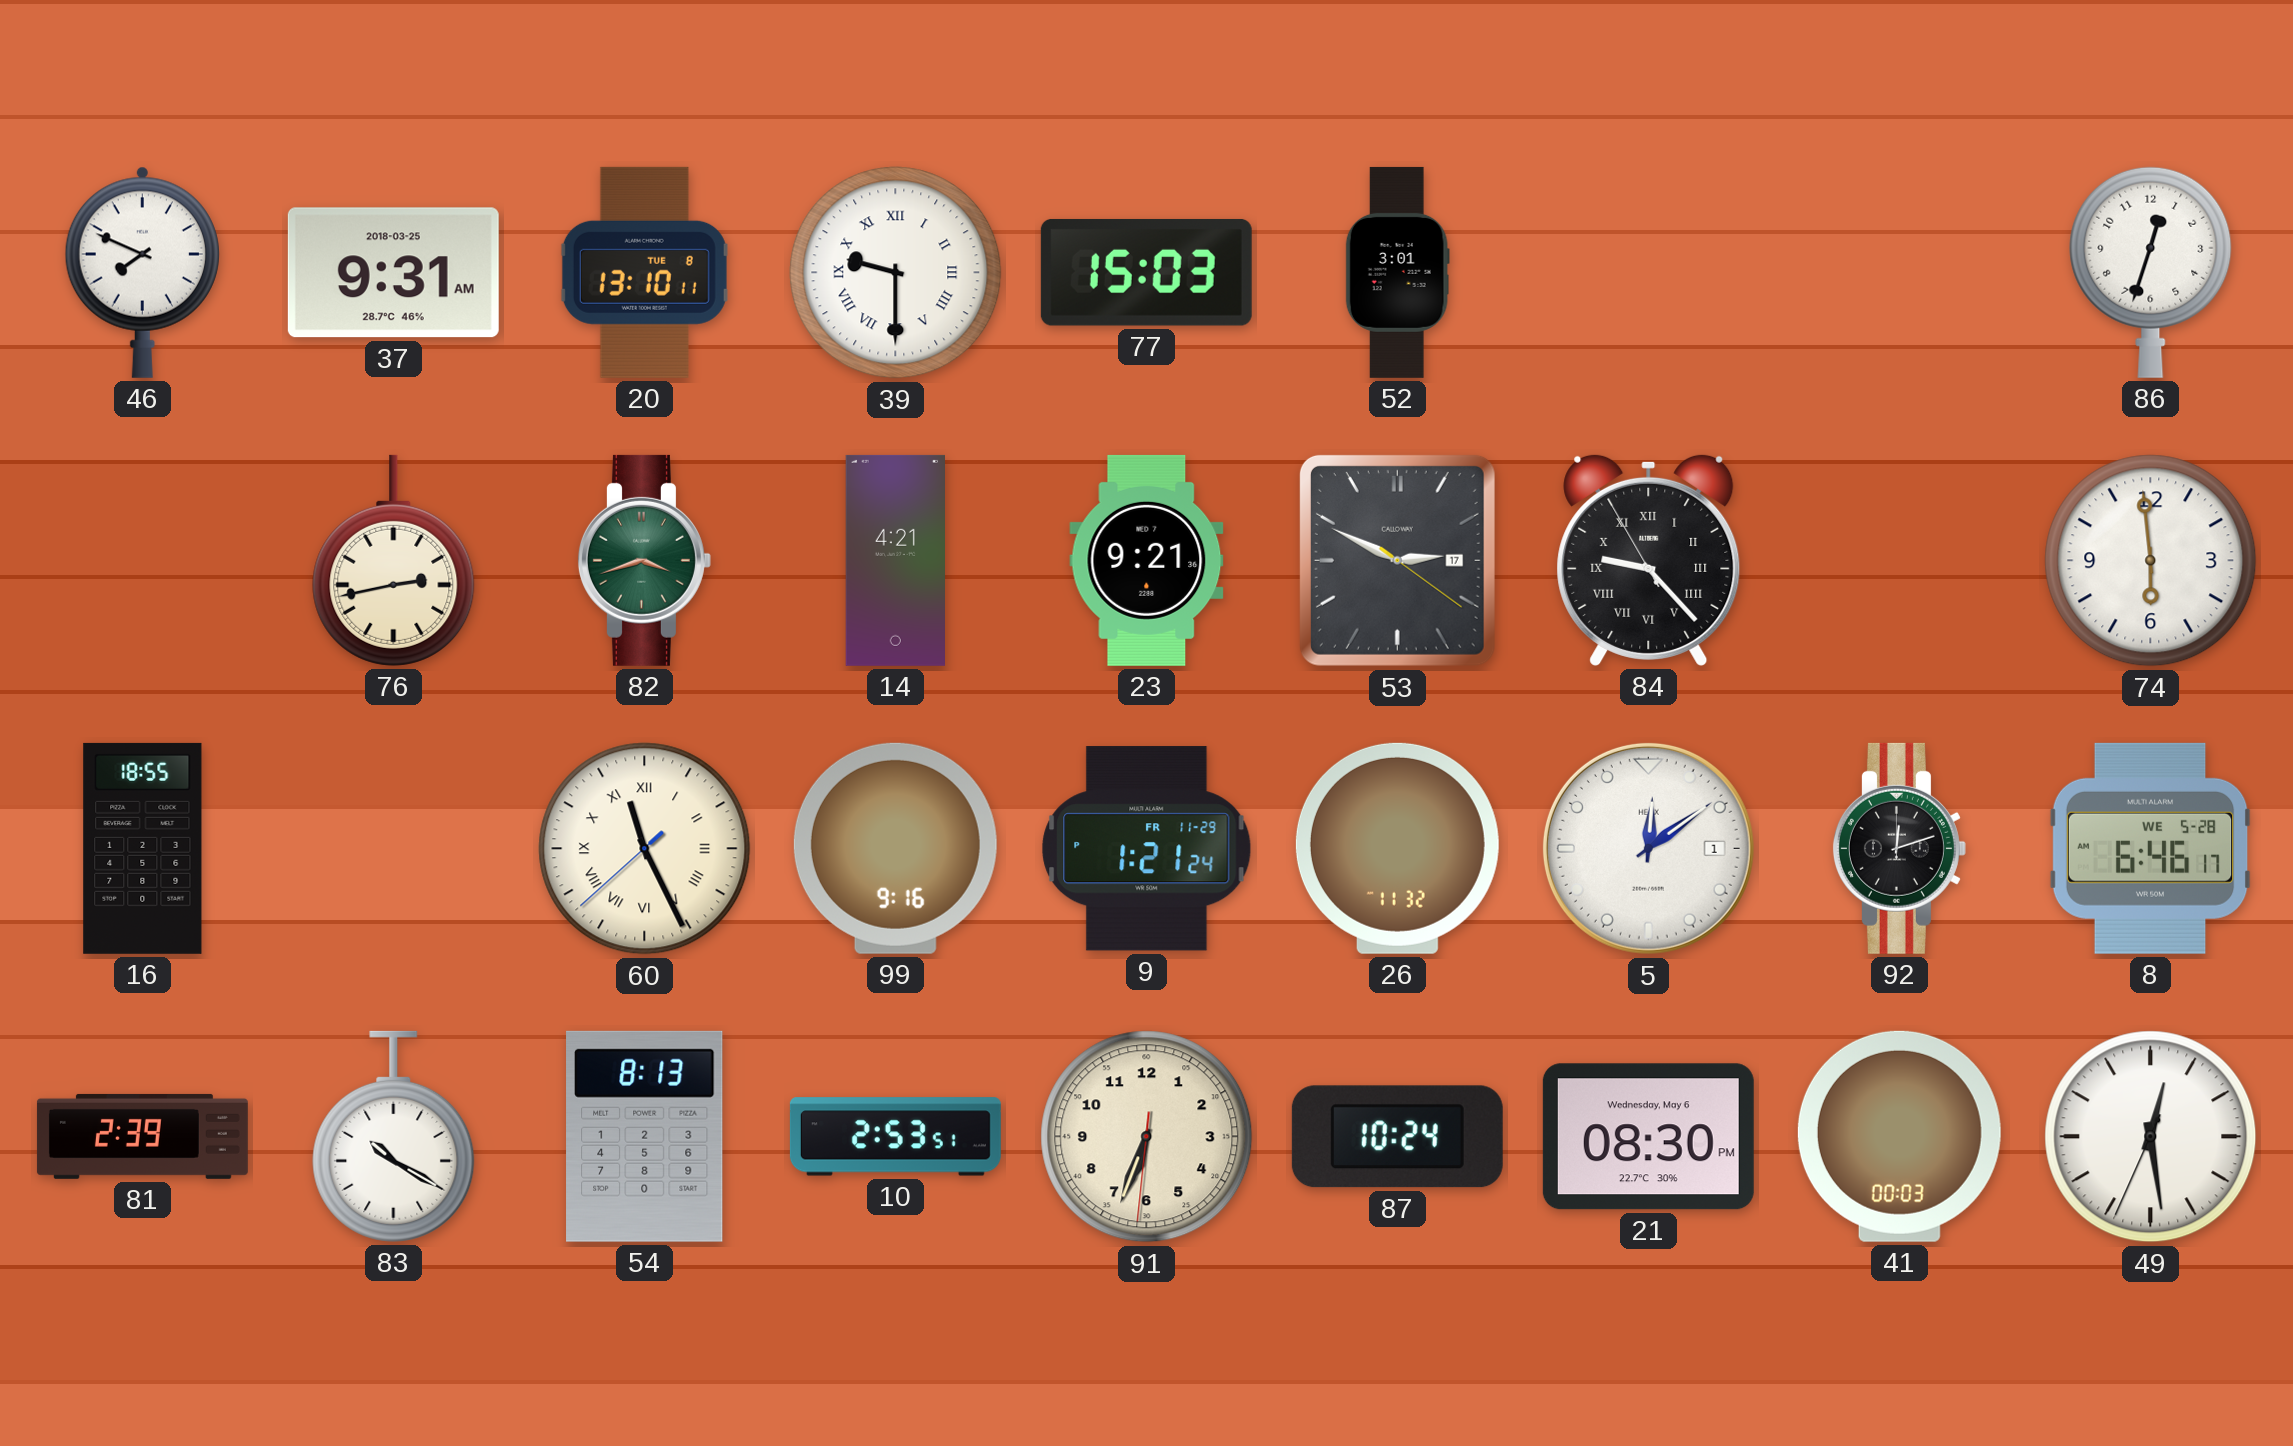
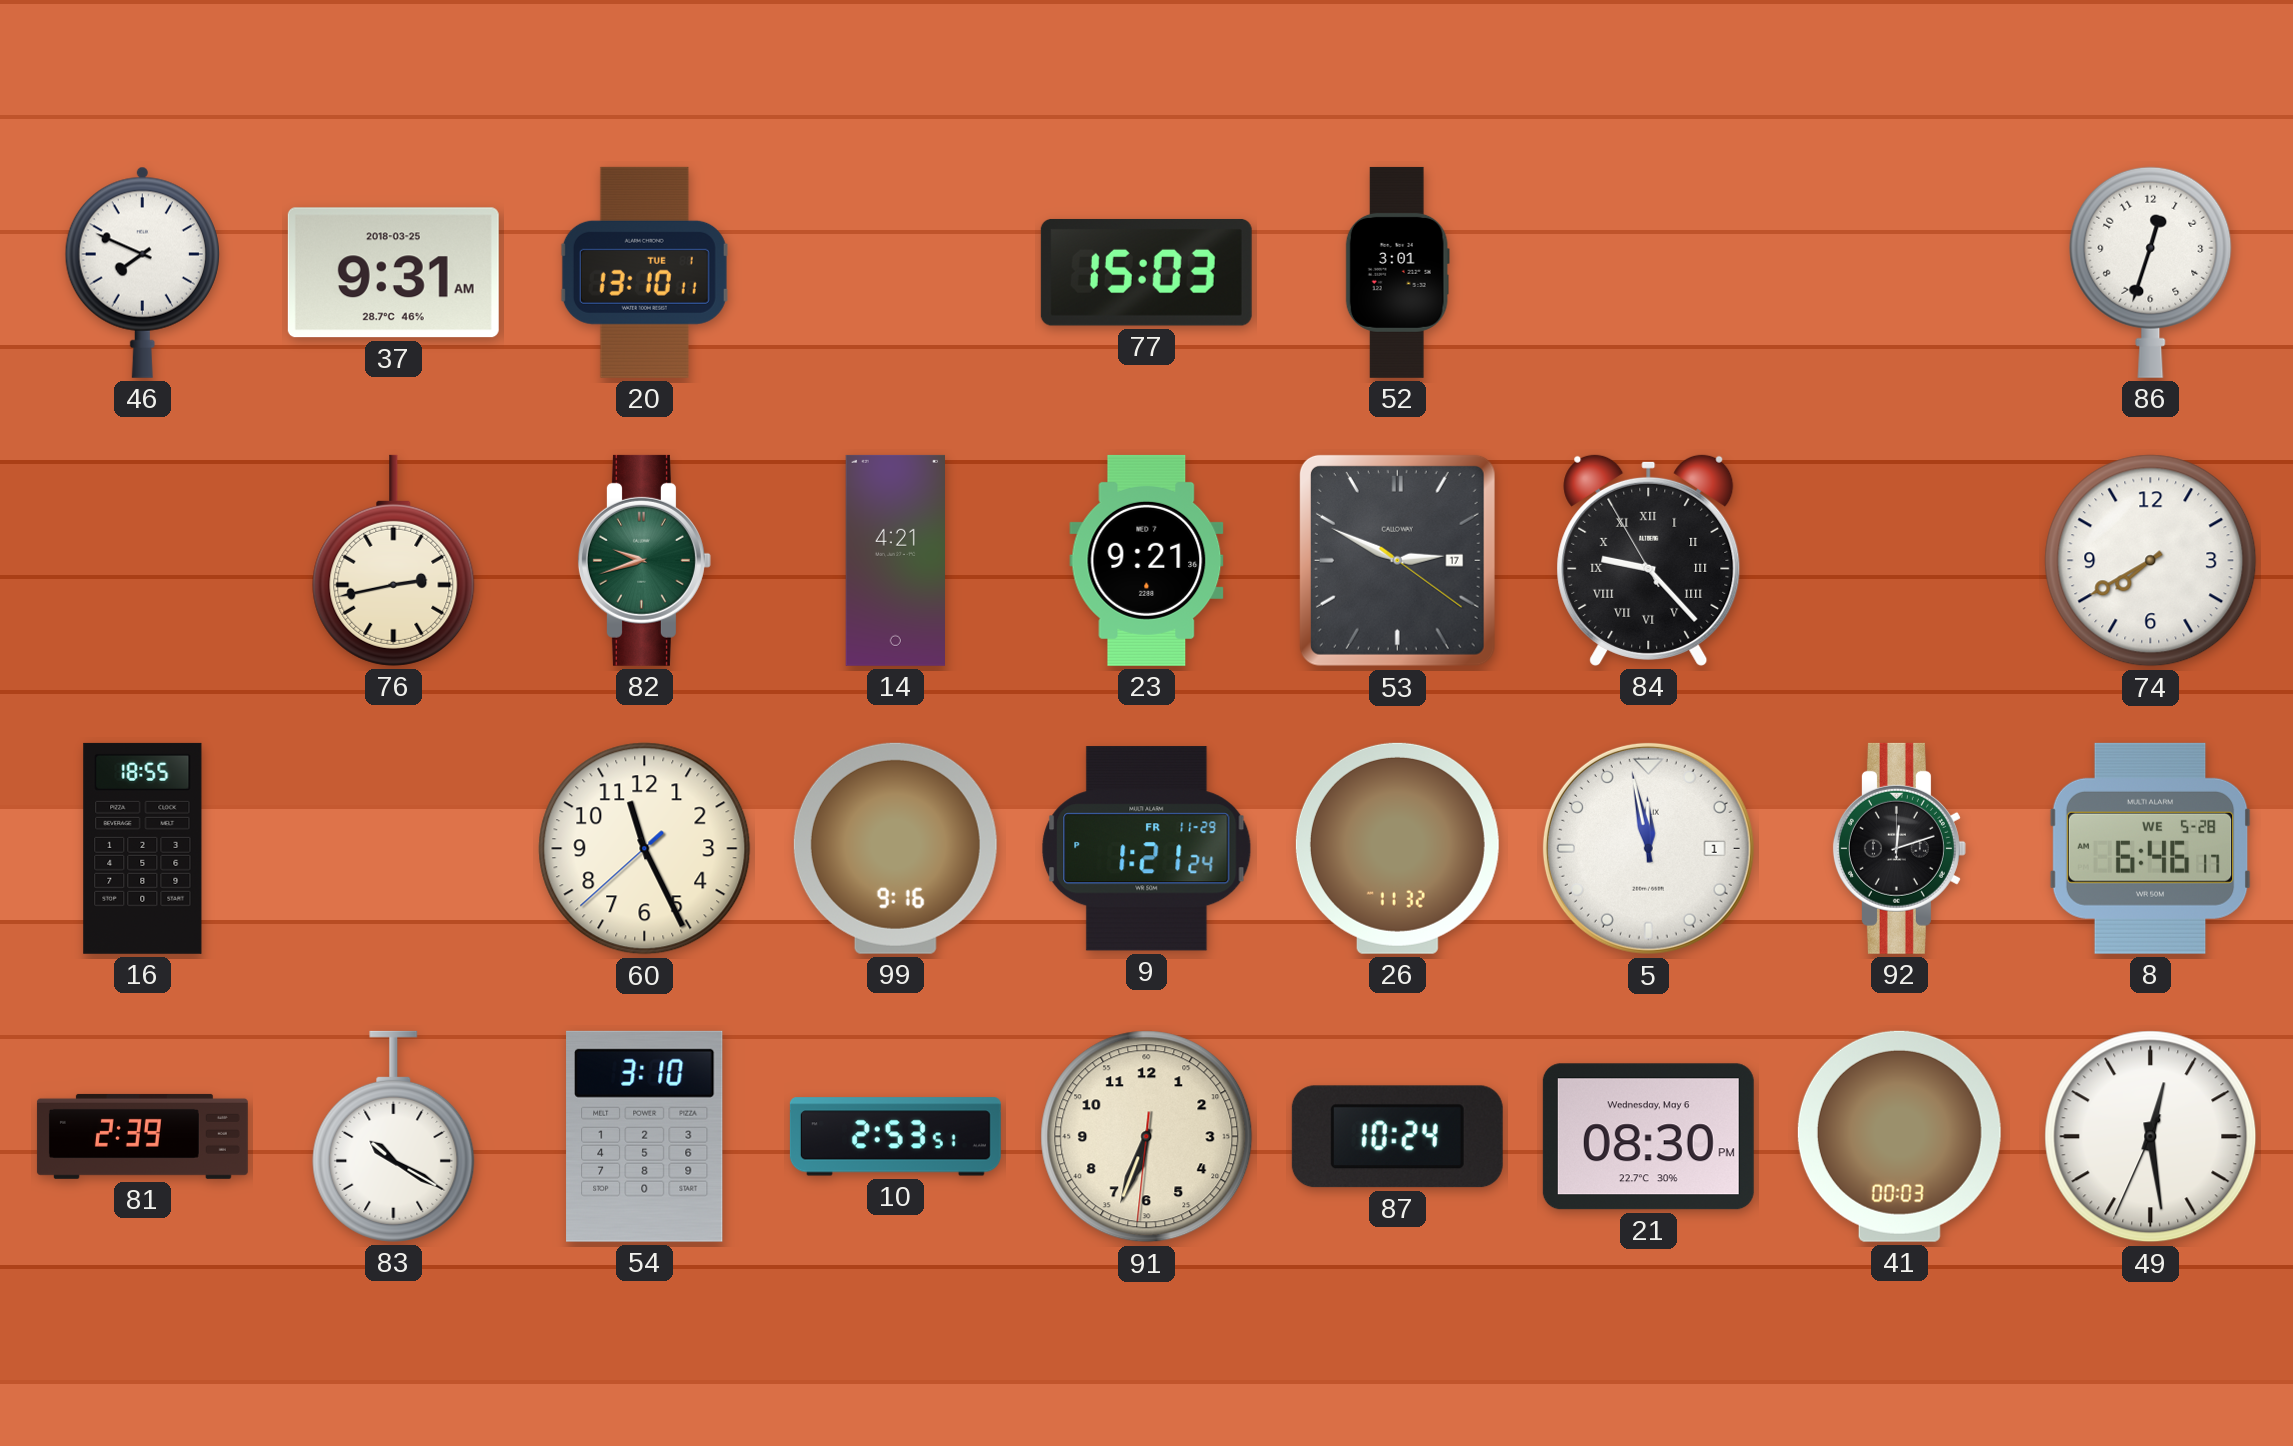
20 date: TUE 8 -> TUE 1 (644, 272)
39: 9:30 -> none (896, 273)
82: 3:42 -> 9:42 (644, 560)
74: 5:59 -> 7:40 (2151, 561)
60 numerals: Roman -> Arabic (645, 849)
5: 12:09 -> 11:58 (1648, 848)
54: 8:13 -> 3:10 (645, 1136)
